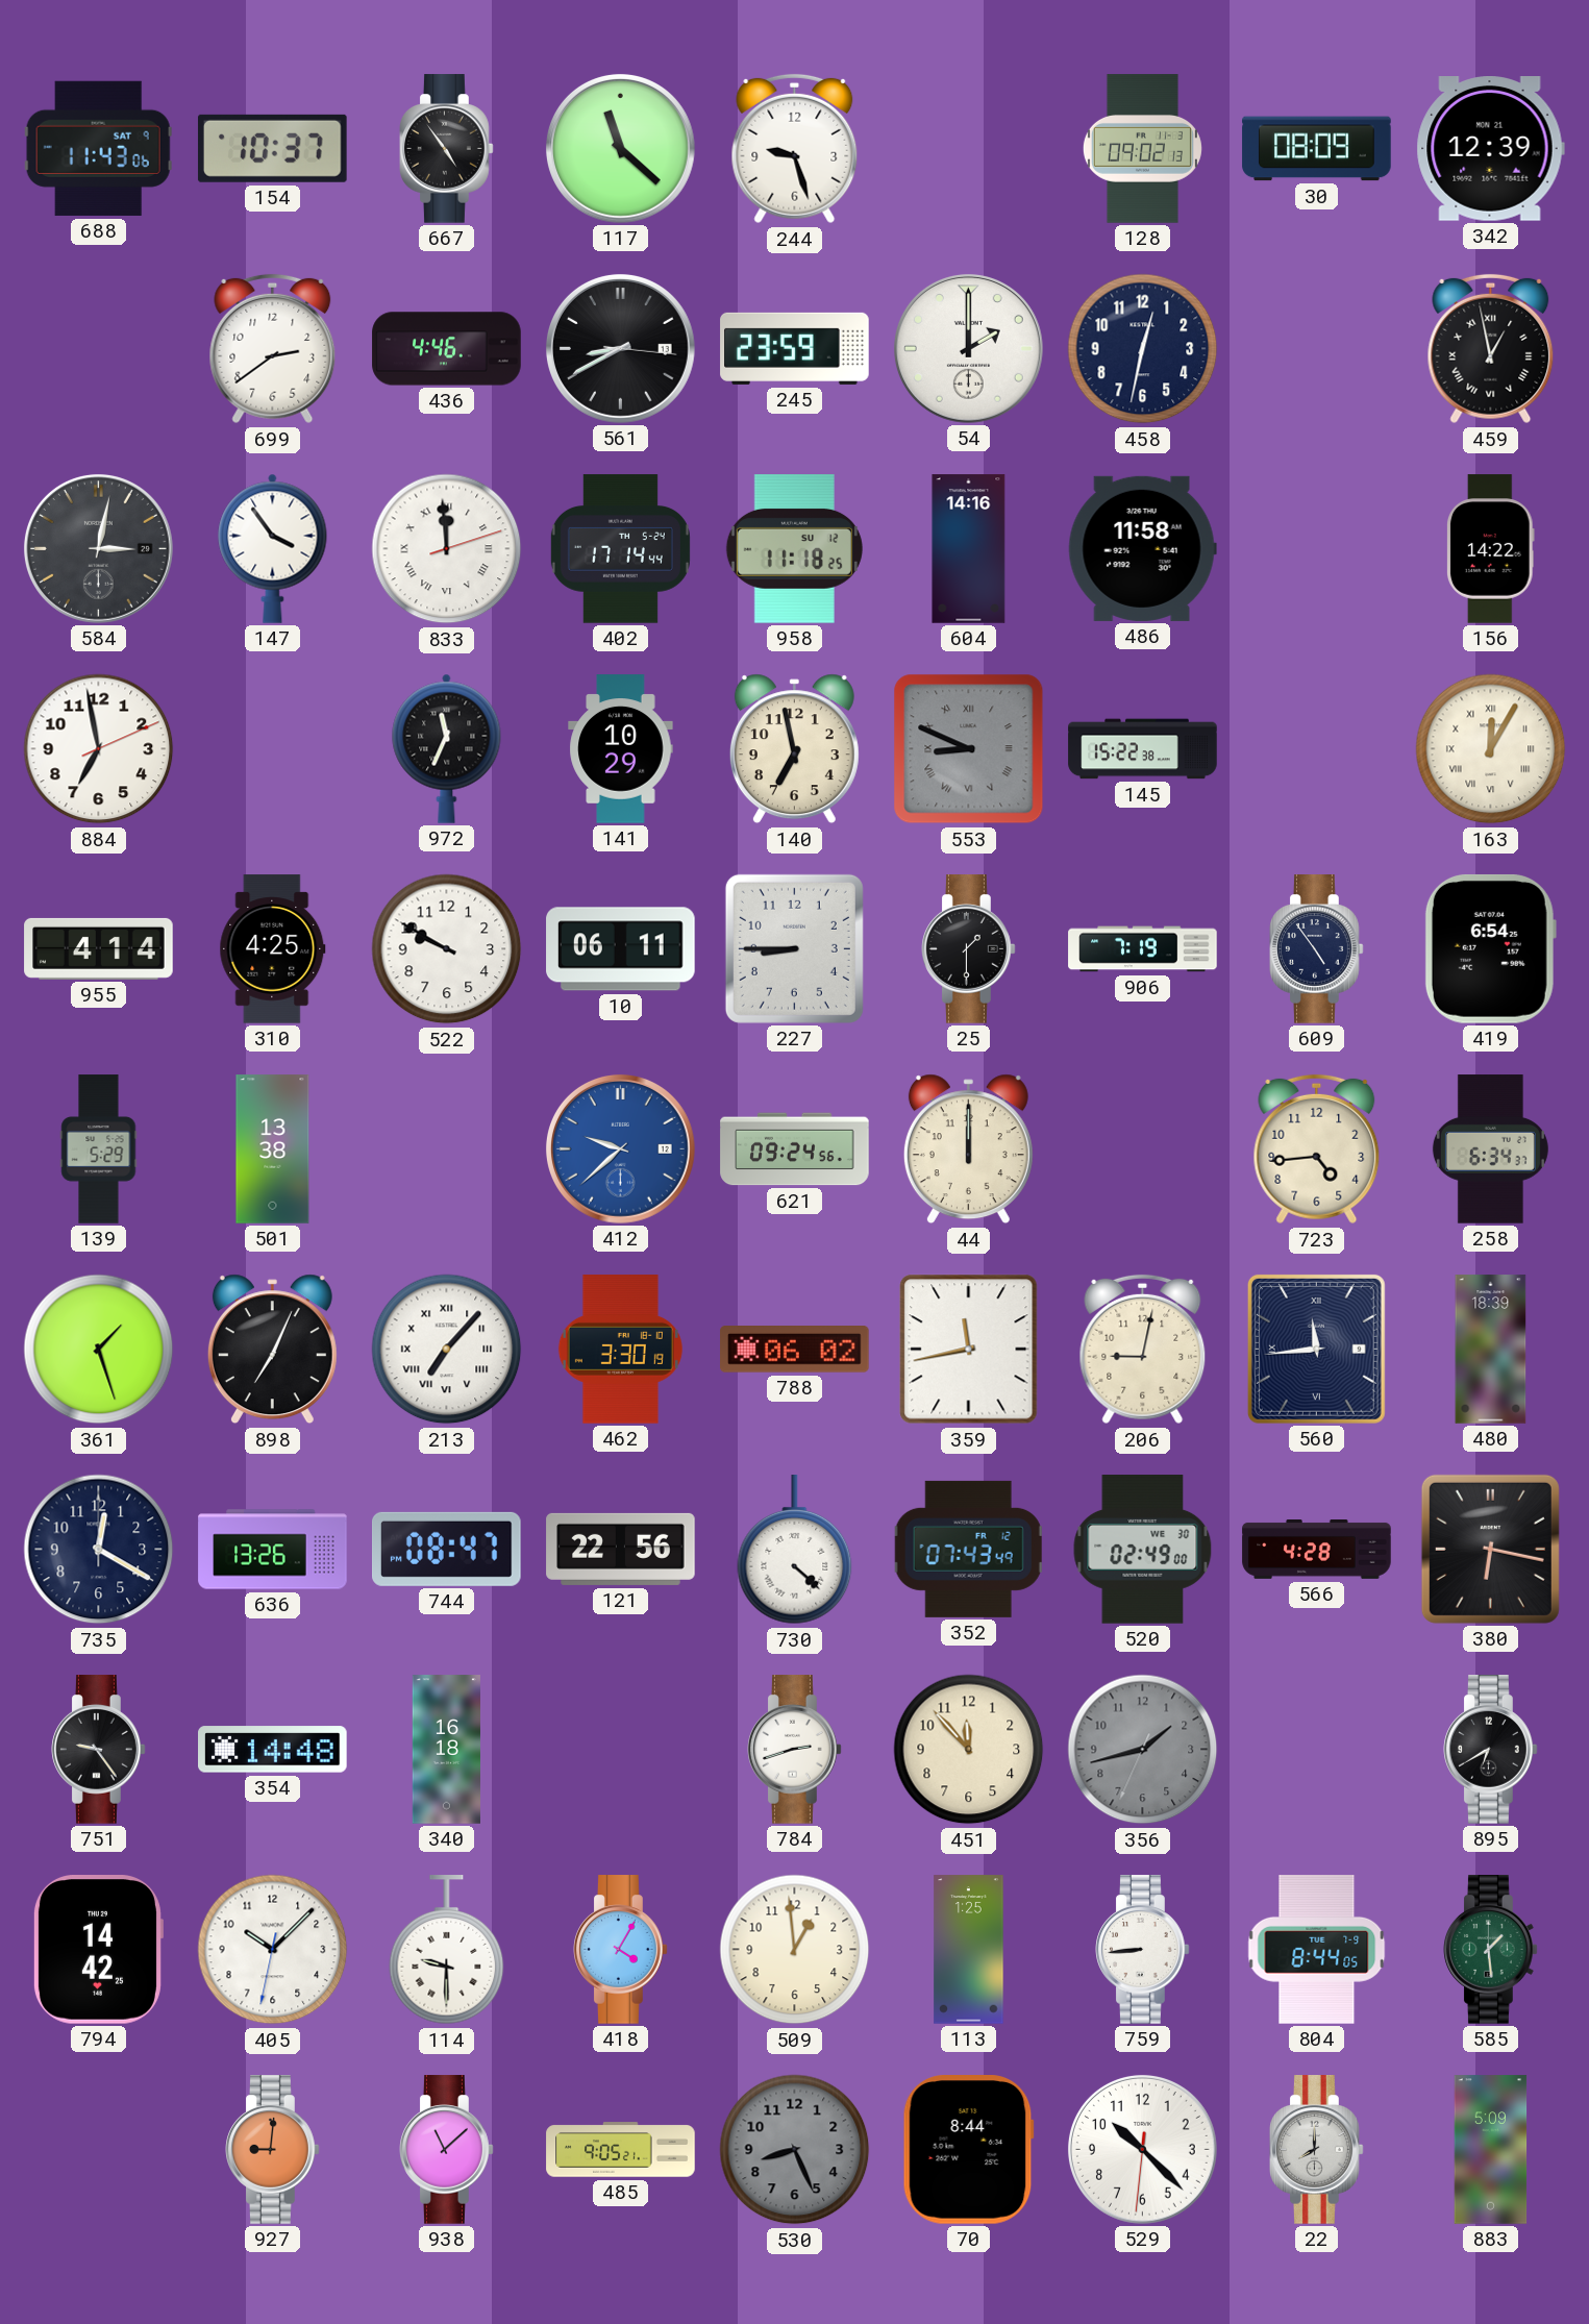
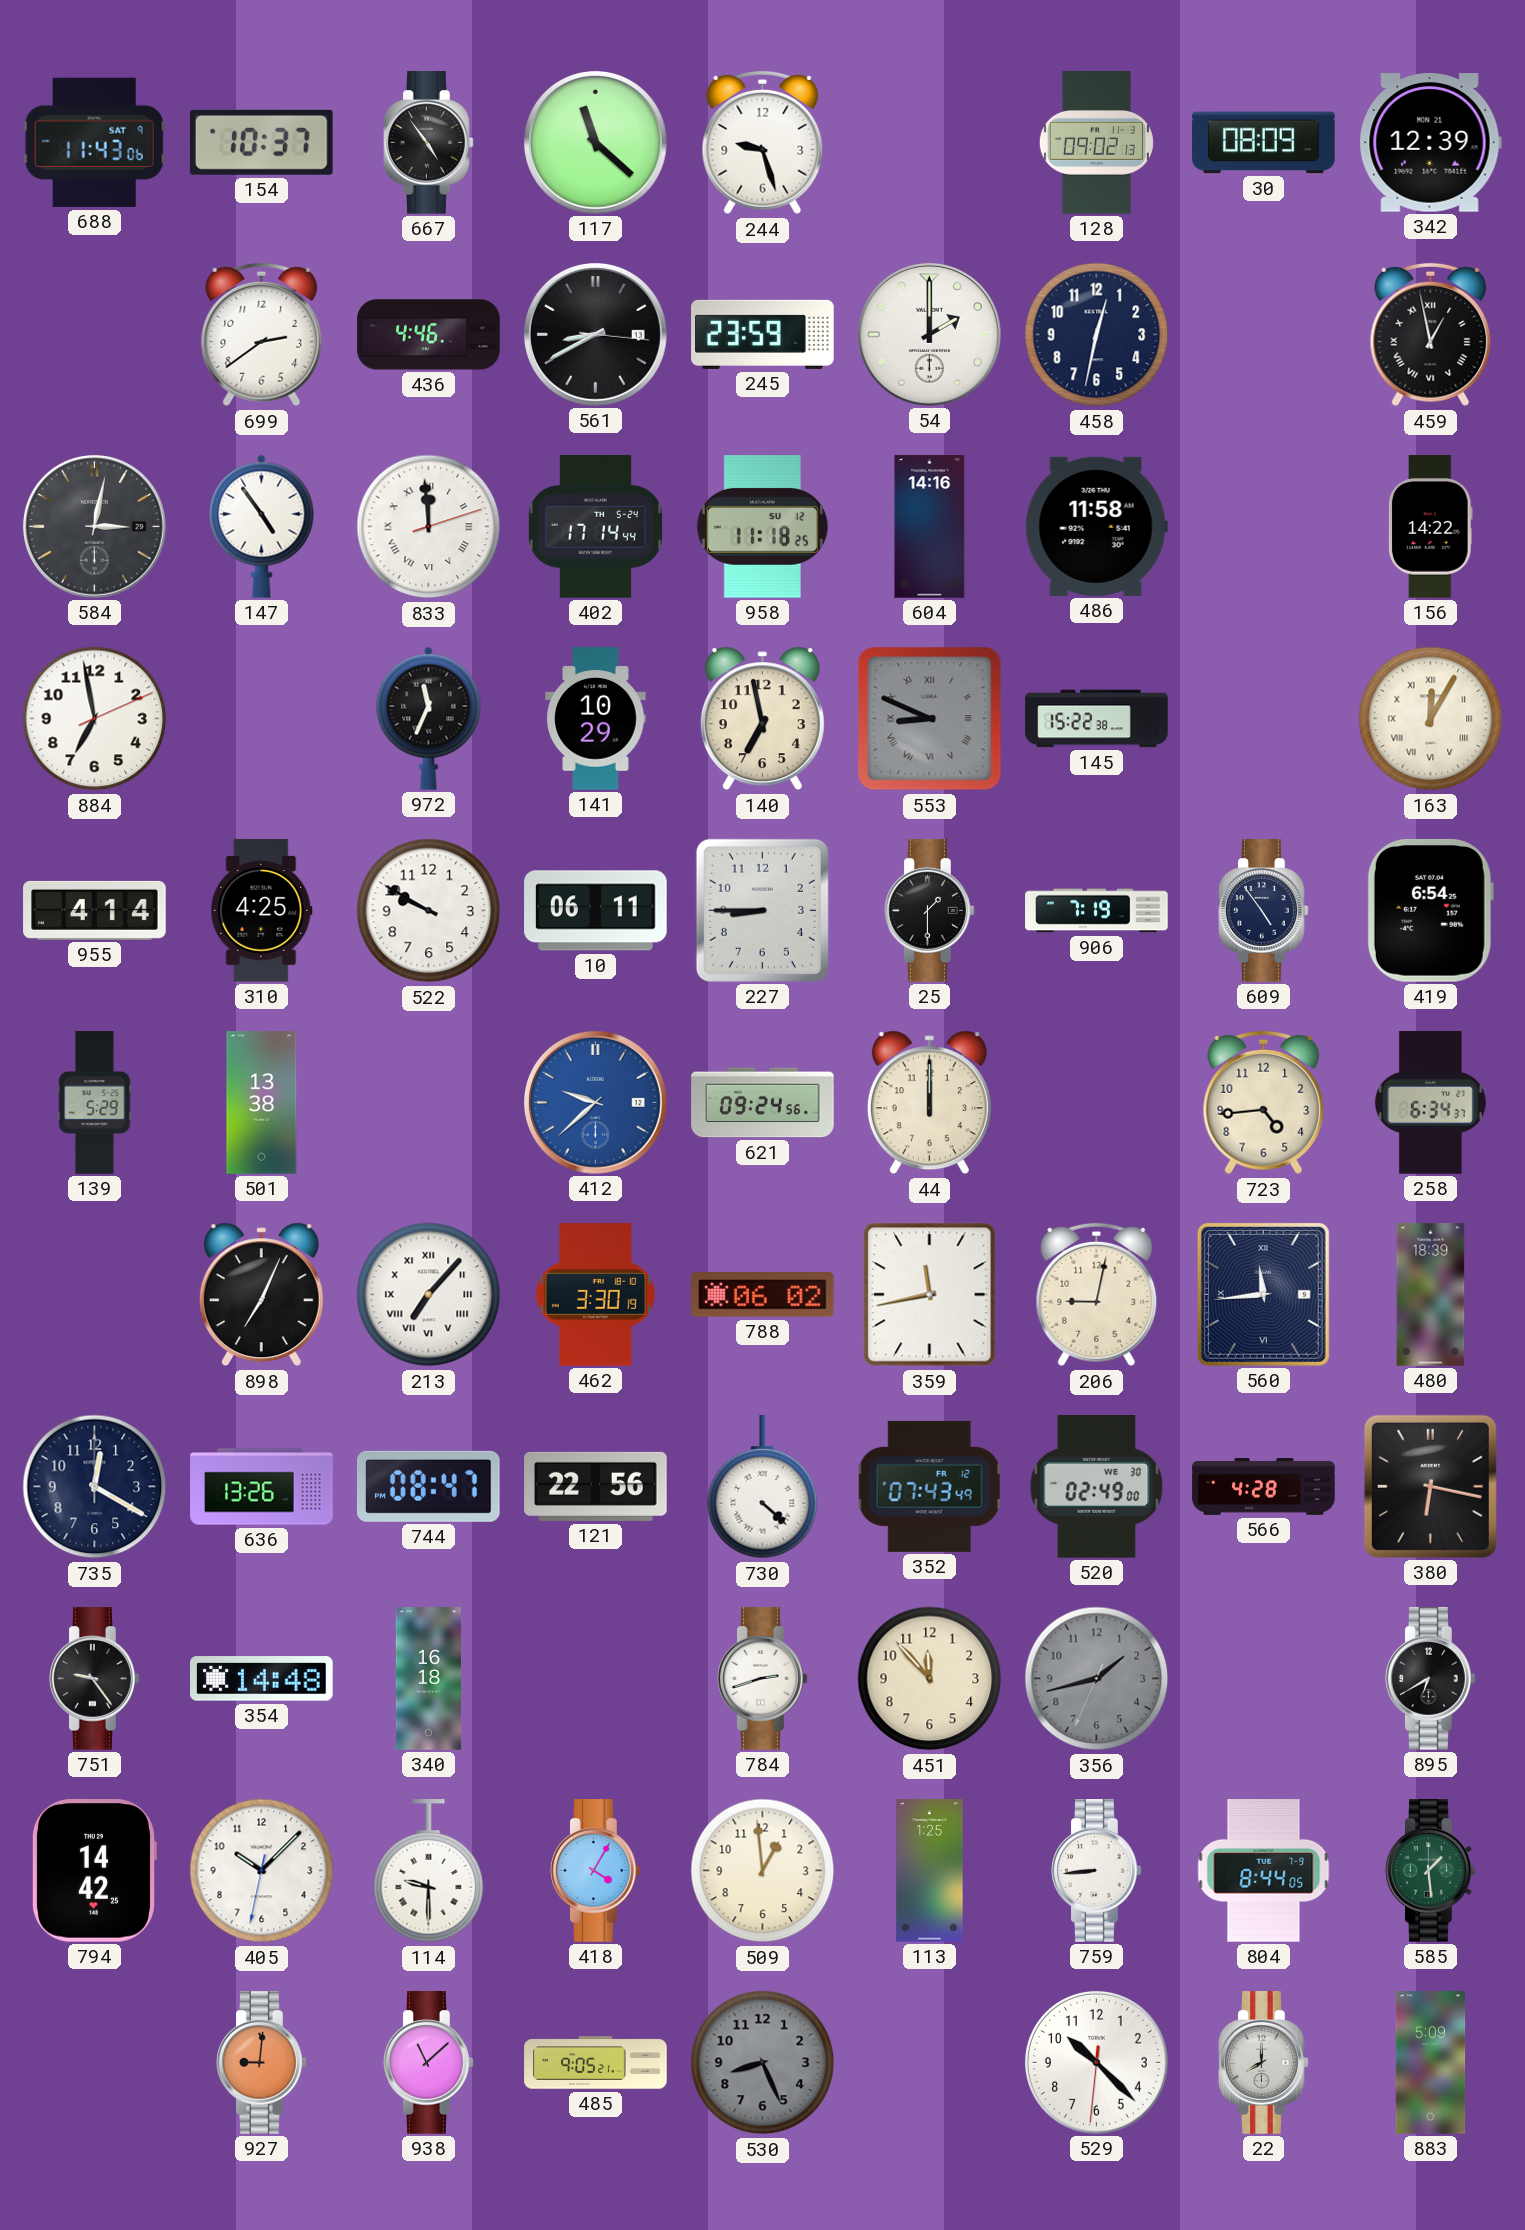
147: 3:54 -> 4:54 (262, 526)
361: 1:27 -> none (99, 1350)
70: 8:44 -> none (968, 2150)
